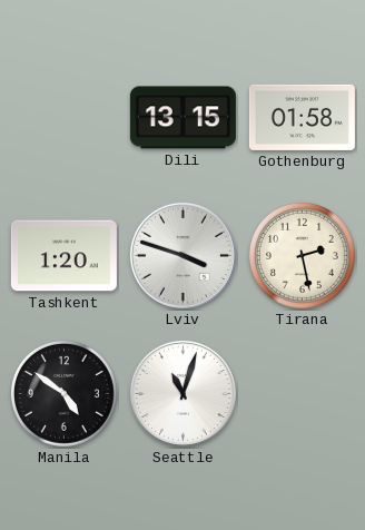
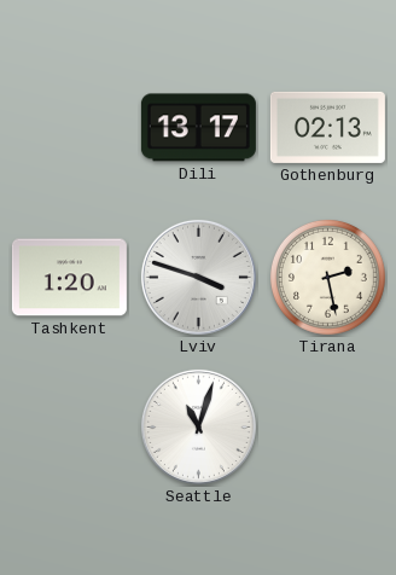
Dili: 13:15 -> 13:17 (198, 128)
Gothenburg: 01:58 -> 02:13 (327, 127)
Manila: 4:51 -> none (63, 393)
